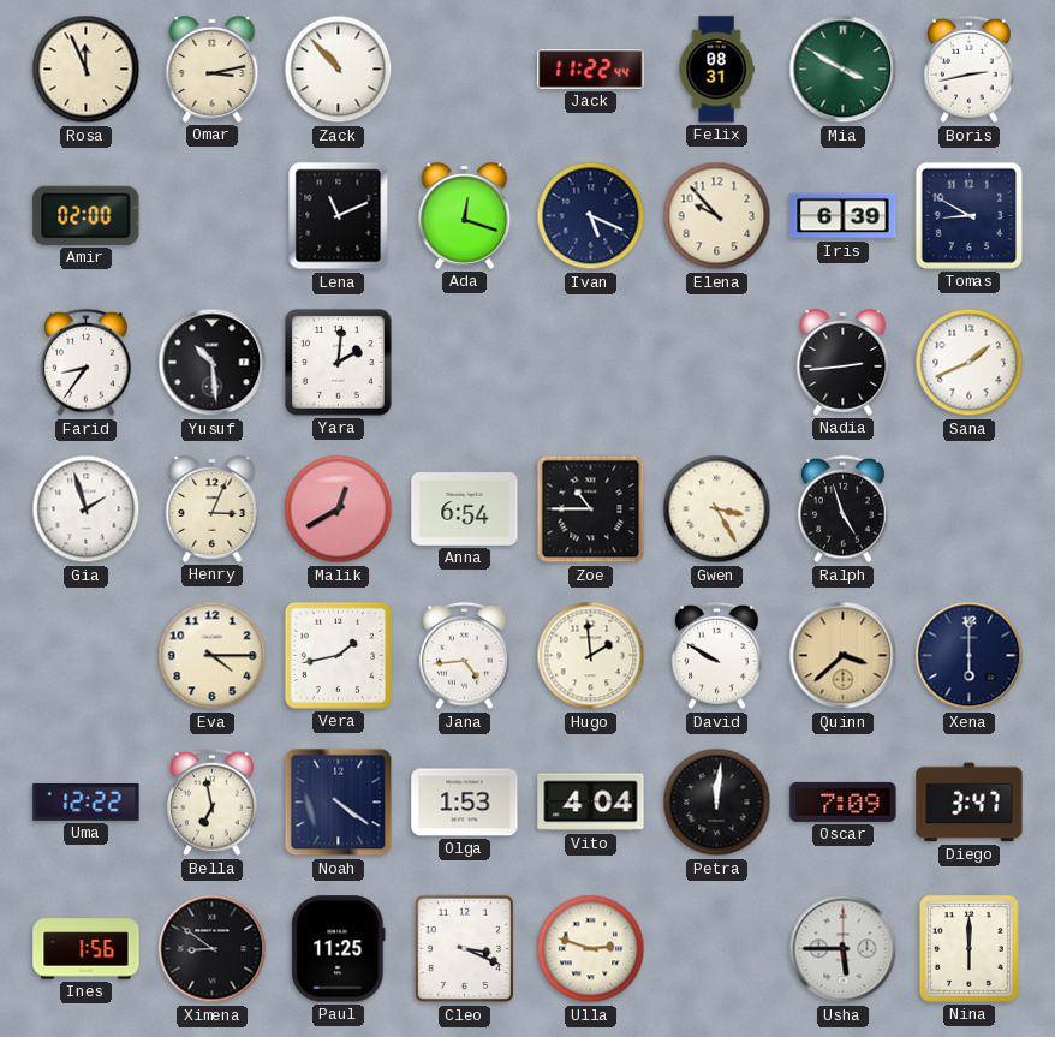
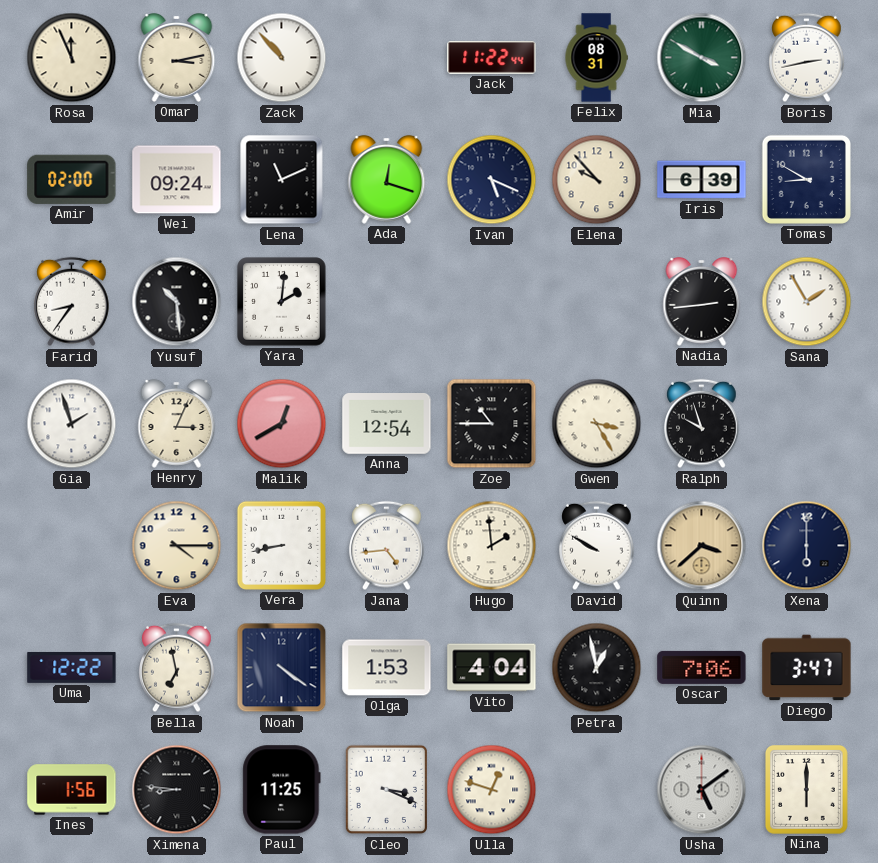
Wei: none -> 09:24 (177, 180)
Sana: 1:41 -> 1:55 (807, 302)
Anna: 6:54 -> 12:54 (387, 424)
Ralph: 4:57 -> 9:57 (702, 424)
Vera: 1:43 -> 8:43 (281, 545)
Petra: 12:01 -> 12:58 (597, 668)
Oscar: 7:09 -> 7:06 (702, 667)
Ximena: 8:51 -> 8:46 (177, 790)
Ulla: 2:48 -> 12:48 (492, 790)
Usha: 5:45 -> 5:09 (702, 790)
